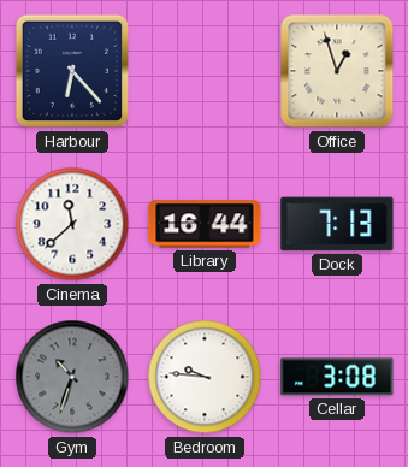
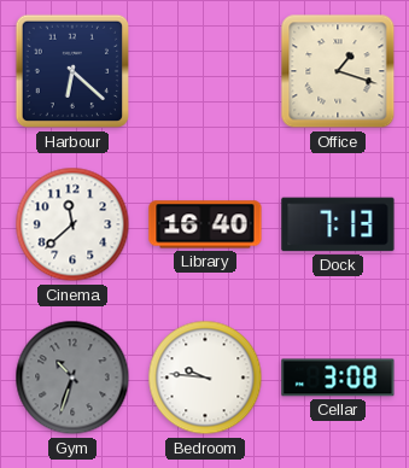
Harbour: 6:23 -> 6:22 (72, 71)
Office: 12:57 -> 1:18 (338, 71)
Library: 16:44 -> 16:40 (205, 224)
